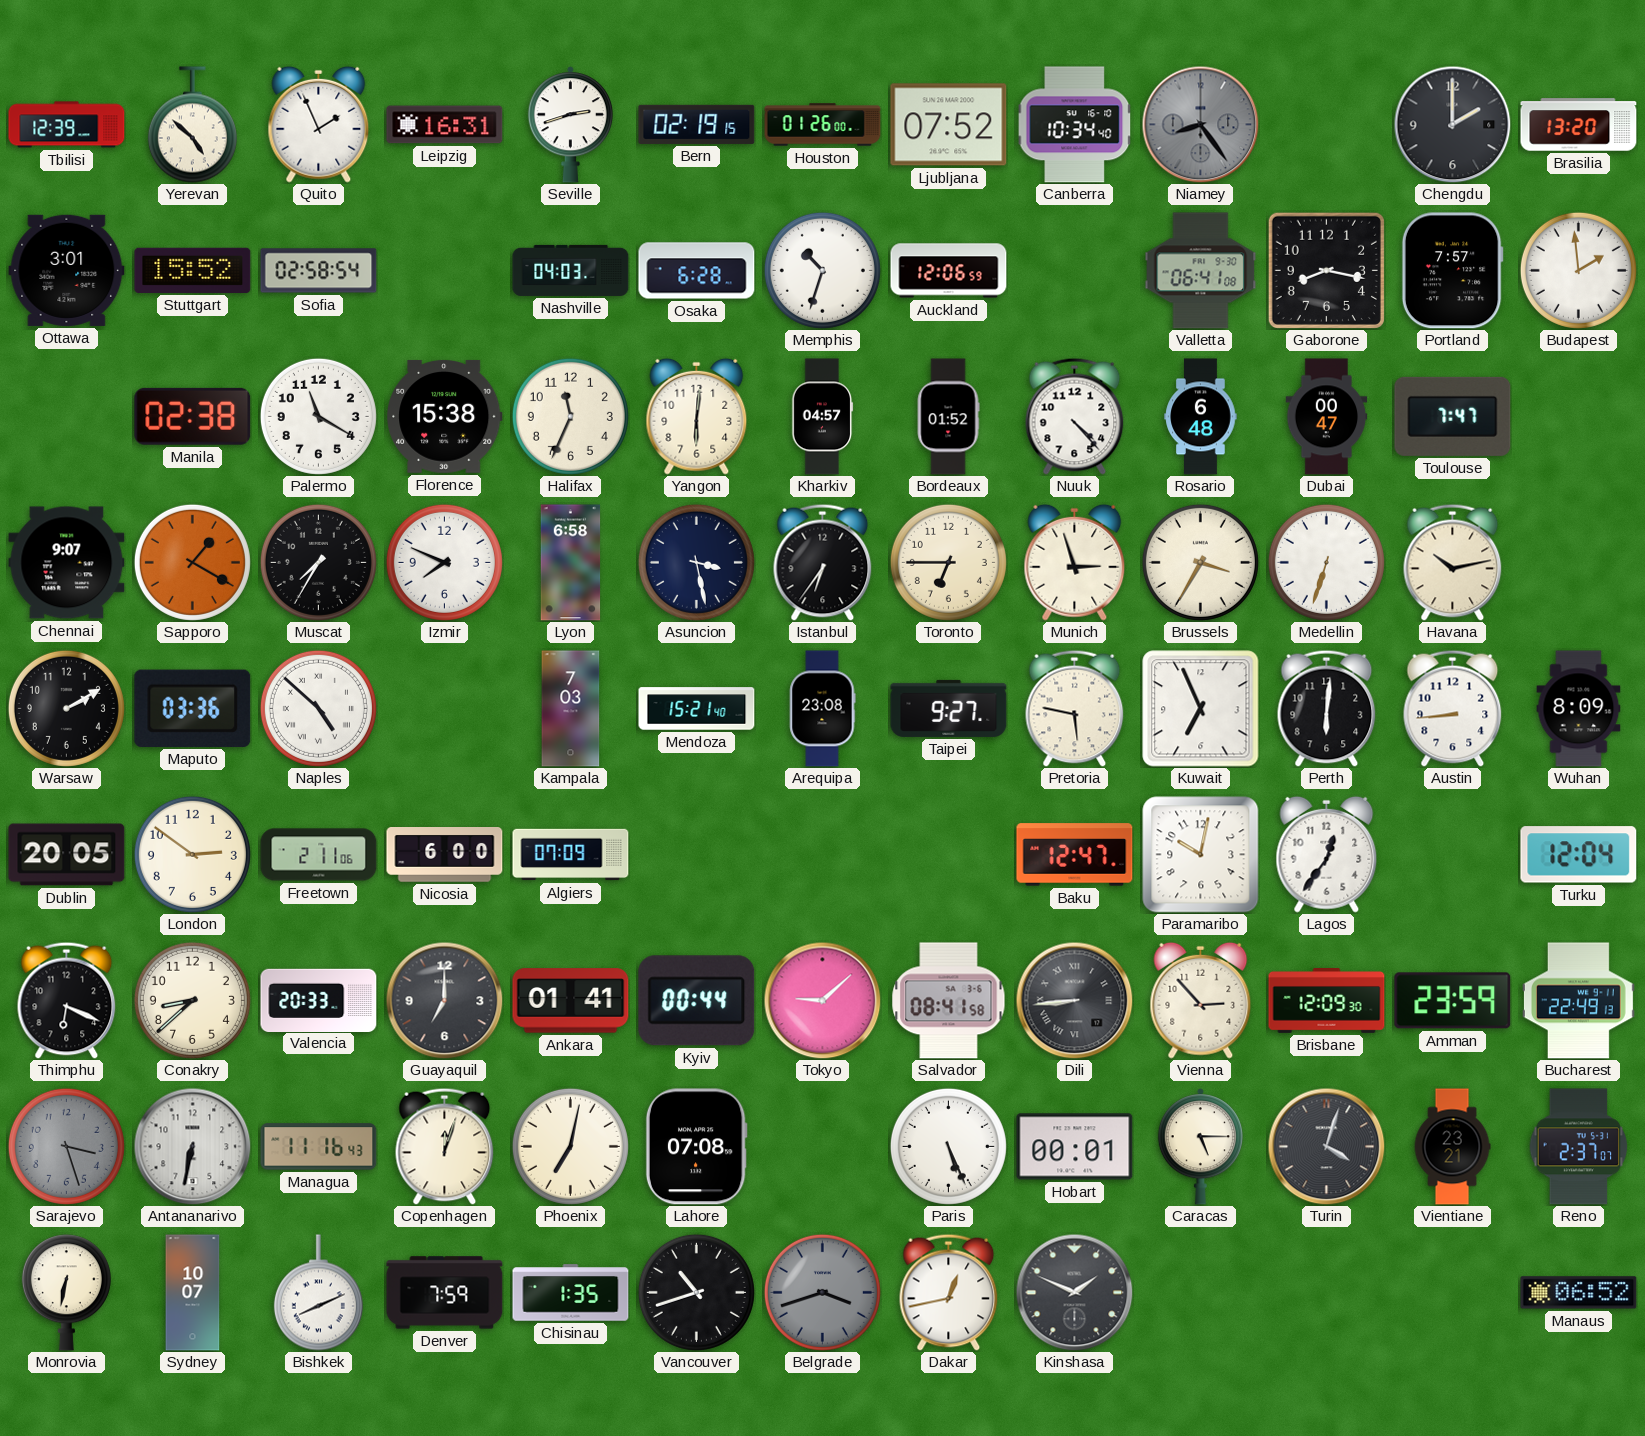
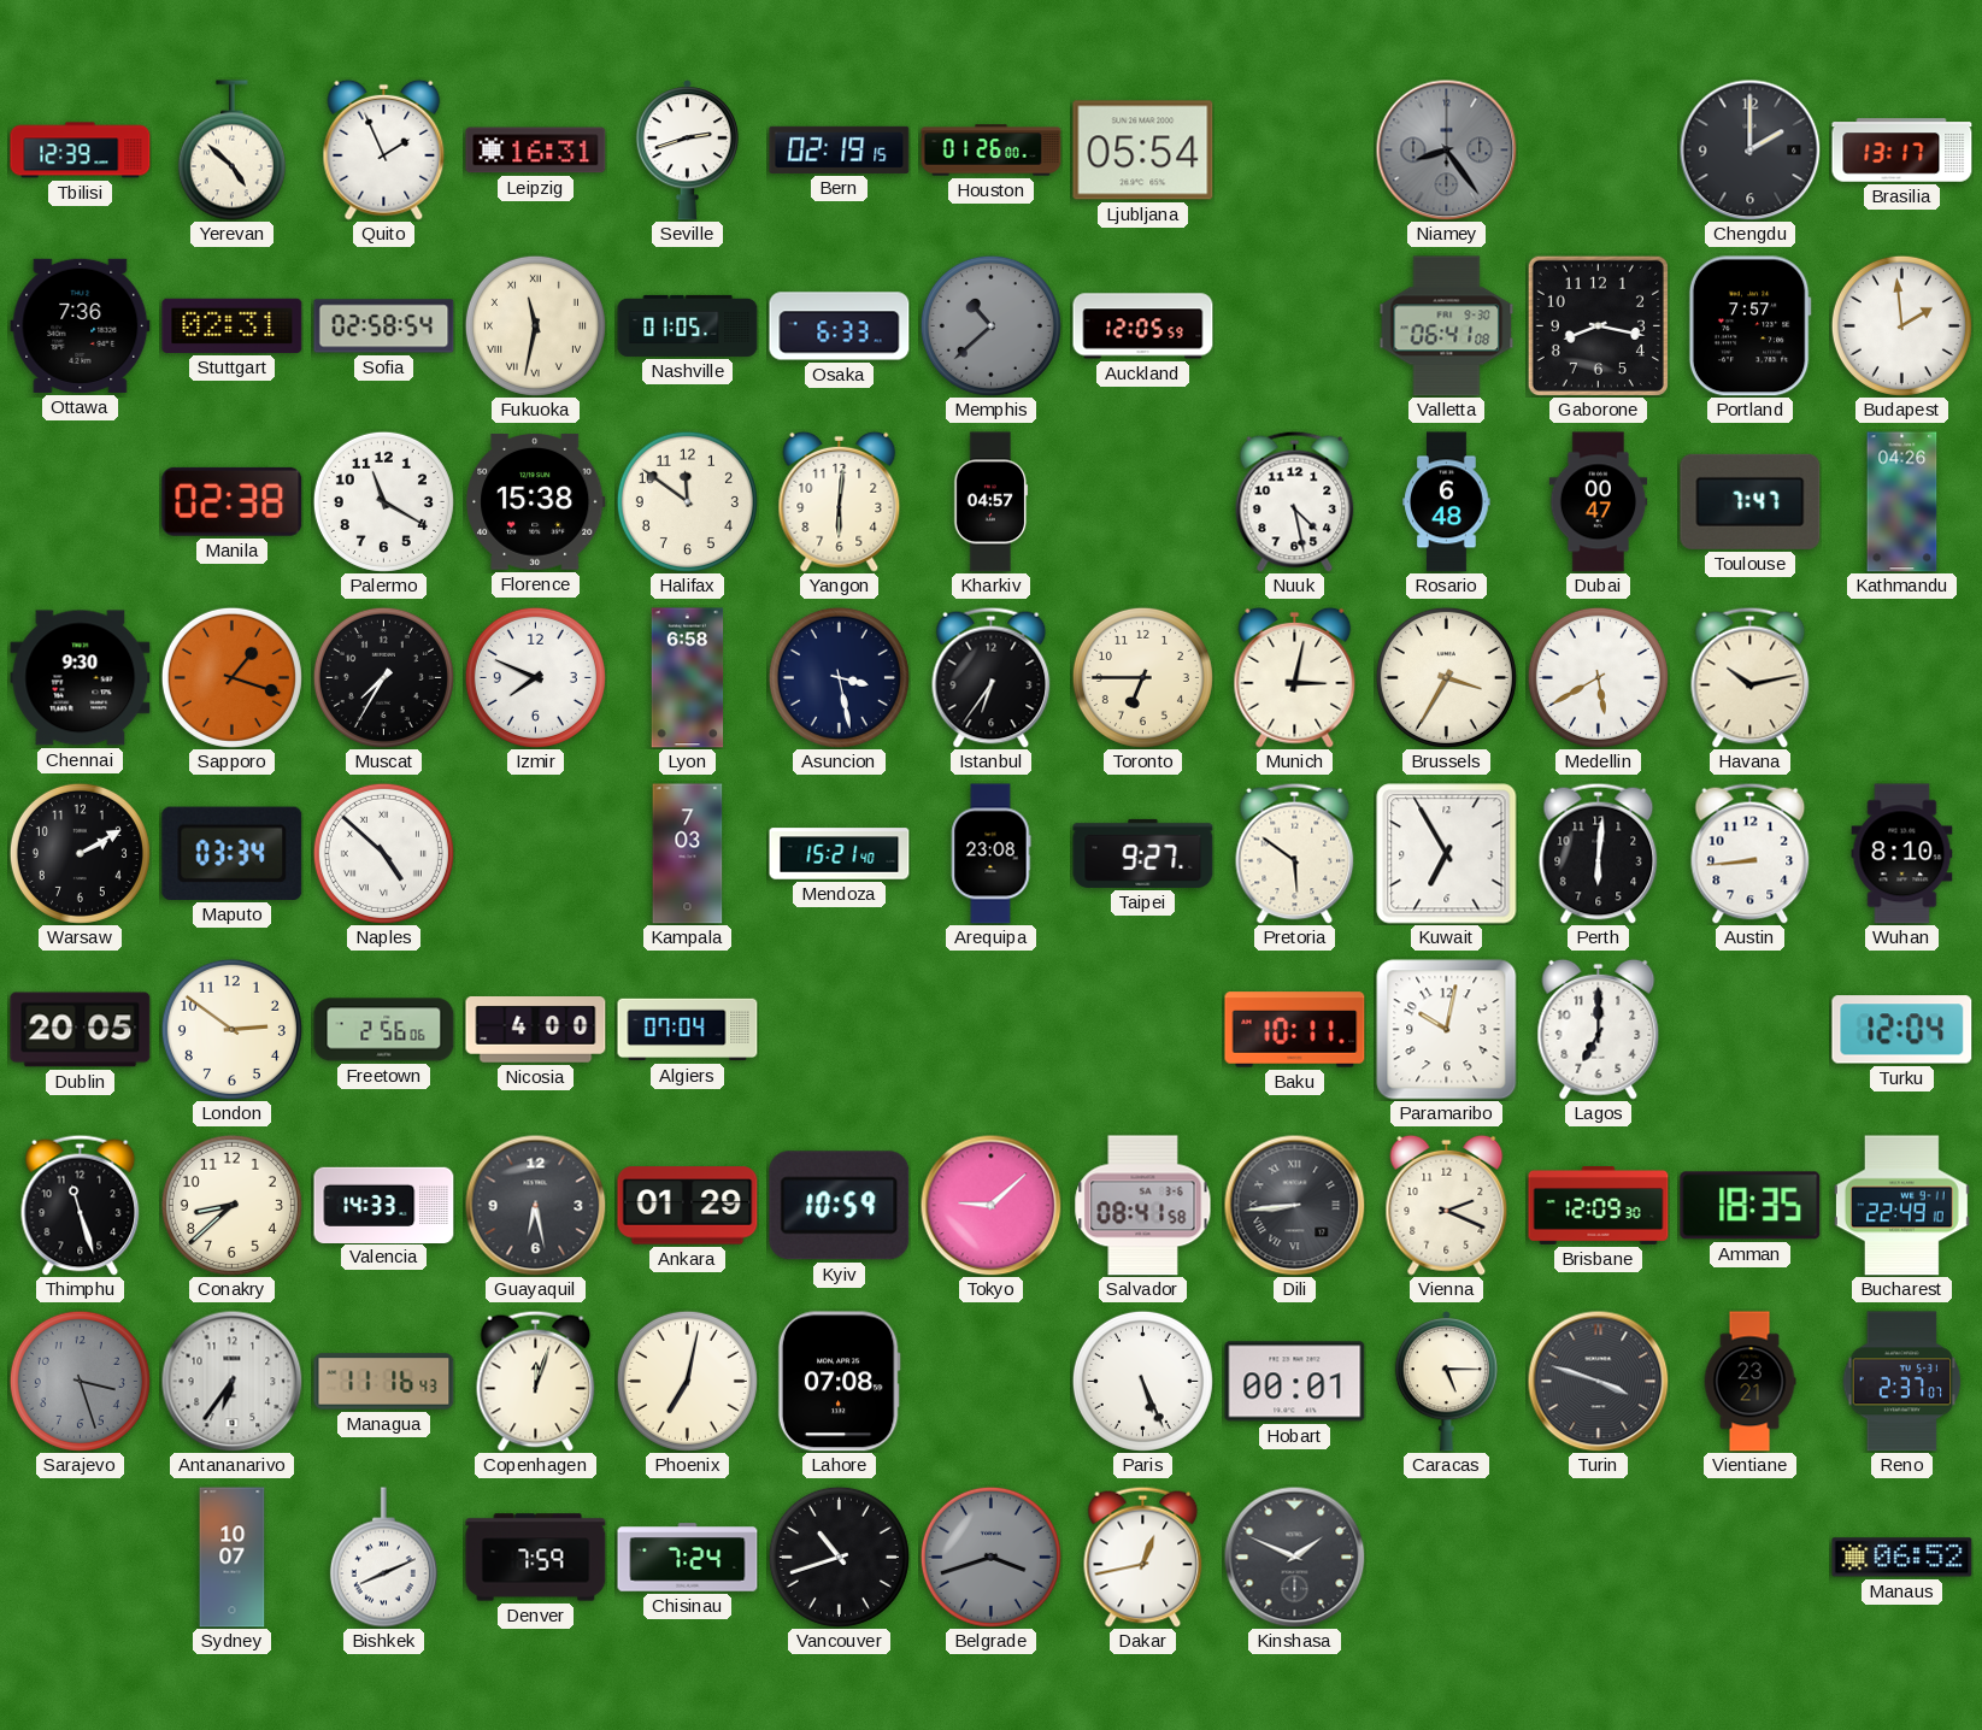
Ljubljana: 07:52 -> 05:54 (1143, 151)
Canberra: 10:34 -> none (1075, 125)
Brasilia: 13:20 -> 13:17 (1902, 151)
Ottawa: 3:01 -> 7:36 (81, 325)
Stuttgart: 15:52 -> 02:31 (233, 325)
Fukuoka: none -> 11:32 (535, 325)
Nashville: 04:03 -> 01:05 (688, 325)
Osaka: 6:28 -> 6:33 (840, 326)
Memphis: 10:33 -> 10:38 (990, 325)
Memphis dial: white -> grey (990, 325)
Auckland: 12:06 -> 12:05 (1143, 326)
Halifax: 11:34 -> 11:51 (687, 501)
Bordeaux: 01:52 -> none (948, 417)
Nuuk: 4:23 -> 4:28 (1295, 501)
Kathmandu: none -> 04:26 (1902, 502)
Chennai: 9:07 -> 9:30 (81, 678)
Sapporo: 1:20 -> 1:18 (231, 677)
Munich: 2:57 -> 3:02 (1295, 677)
Medellin: 6:33 -> 5:40 (1598, 677)
Maputo: 03:36 -> 03:34 (233, 853)
Pretoria: 5:47 -> 5:51 (1295, 853)
Kuwait: 6:56 -> 6:55 (1447, 854)
Wuhan: 8:09 -> 8:10 (1902, 854)
Freetown: 2:11 -> 2:56 (384, 1030)
Nicosia: 6:00 -> 4:00 (536, 1030)
Algiers: 07:09 -> 07:04 (688, 1030)
Baku: 12:47 -> 10:11 (1295, 1030)
Lagos: 12:36 -> 7:00 (1599, 1029)
Thimphu: 6:19 -> 11:27 (81, 1205)
Valencia: 20:33 -> 14:33 (384, 1205)
Guayaquil: 7:00 -> 6:28 (535, 1205)
Ankara: 01:41 -> 01:29 (688, 1206)
Kyiv: 00:44 -> 10:59 (840, 1206)
Vienna: 2:53 -> 2:19 (1447, 1205)
Amman: 23:59 -> 18:35 (1751, 1206)
Bucharest: 22:49:13 -> 22:49:10 (1901, 1206)
Antananarivo: 6:32 -> 6:36 (231, 1381)
Turin: 4:03 -> 3:48 (1598, 1381)
Monrovia: 6:32 -> none (66, 1293)
Chisinau: 1:35 -> 7:24 (688, 1558)
